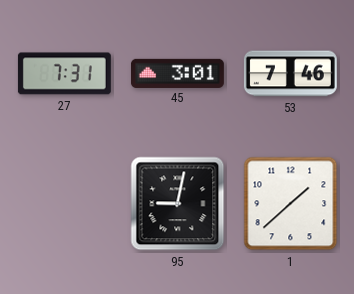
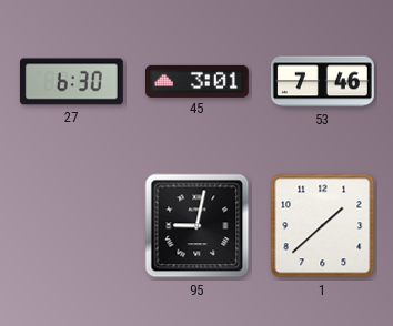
27: 7:31 -> 6:30 (71, 82)
